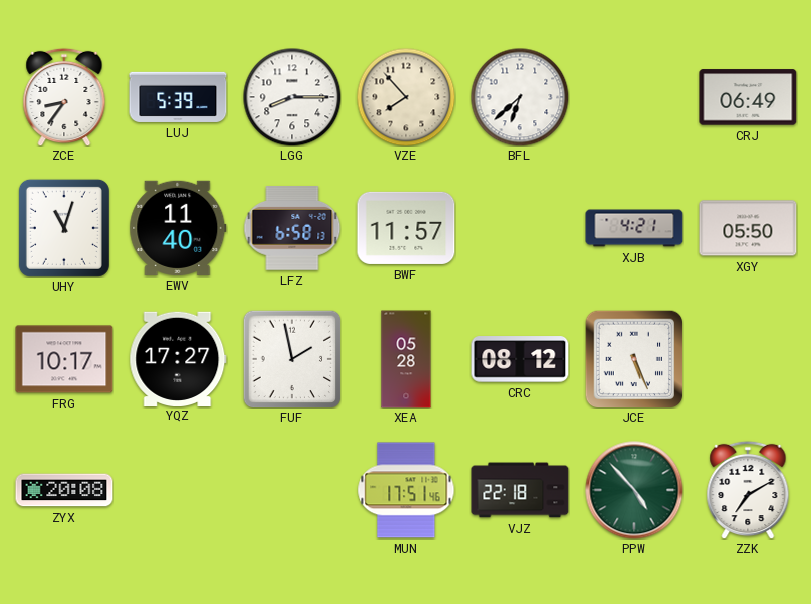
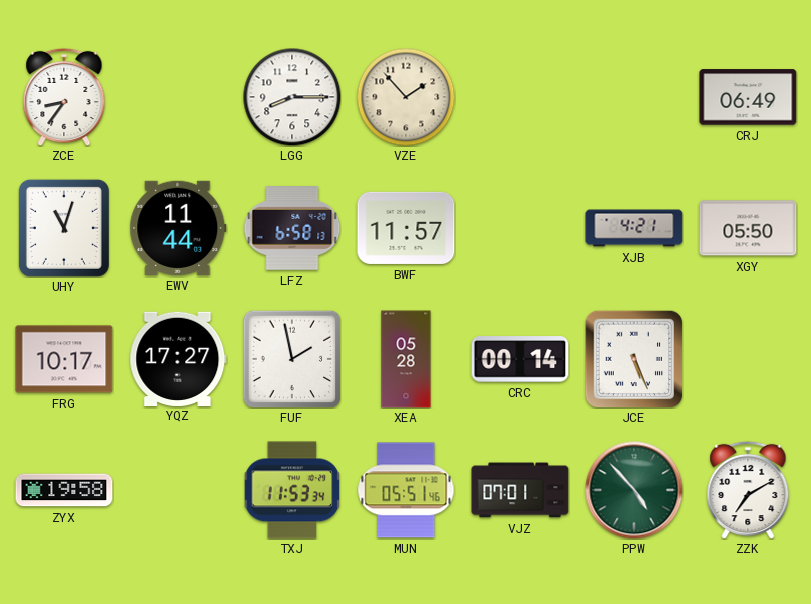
LUJ: 5:39 -> none (178, 97)
VZE: 7:53 -> 1:53 (406, 97)
BFL: 6:38 -> none (520, 97)
EWV: 11:40 -> 11:44 (178, 228)
CRC: 08:12 -> 00:14 (520, 359)
ZYX: 20:08 -> 19:58 (64, 490)
TXJ: none -> 11:53 (292, 490)
MUN: 17:51 -> 05:51 (406, 490)
VJZ: 22:18 -> 07:01 (520, 490)
